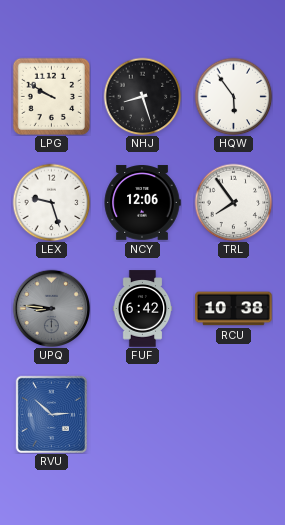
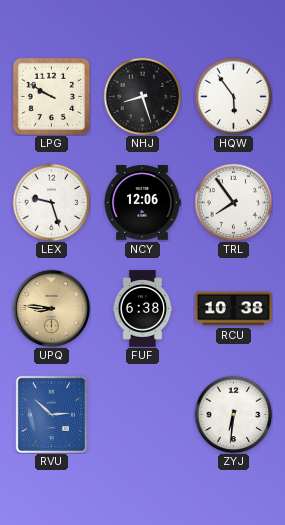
UPQ dial: grey -> champagne (51, 308)
FUF: 6:42 -> 6:38 (143, 309)
ZYJ: none -> 6:31 (233, 414)
